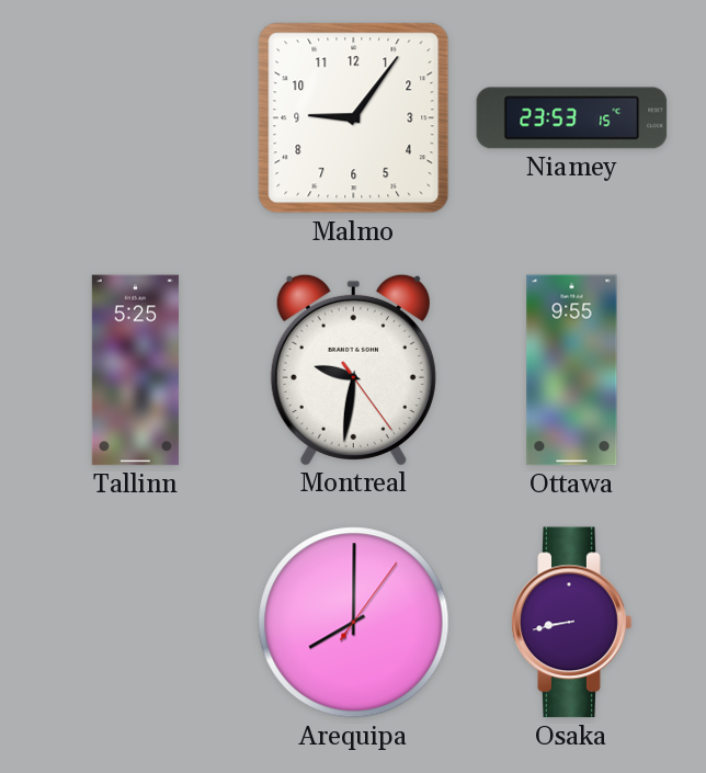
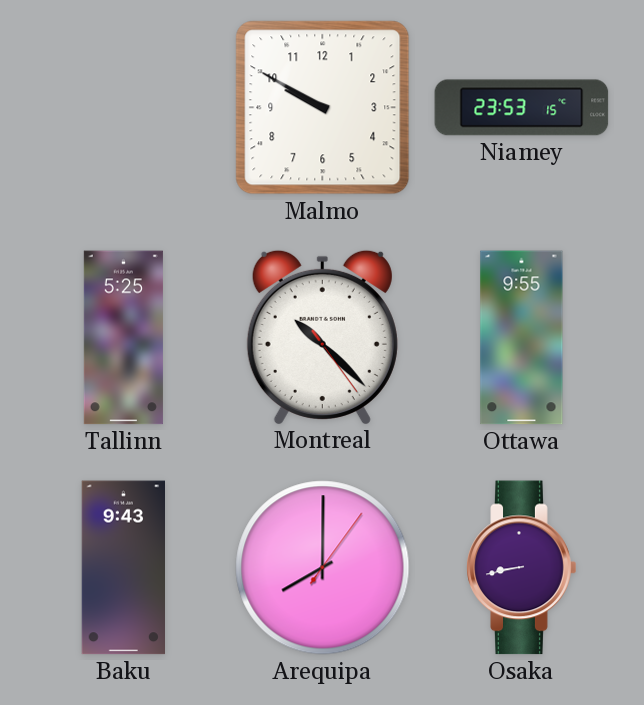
Malmo: 9:06 -> 9:50 (323, 108)
Montreal: 9:31 -> 10:22 (322, 337)
Baku: none -> 9:43 (123, 568)
